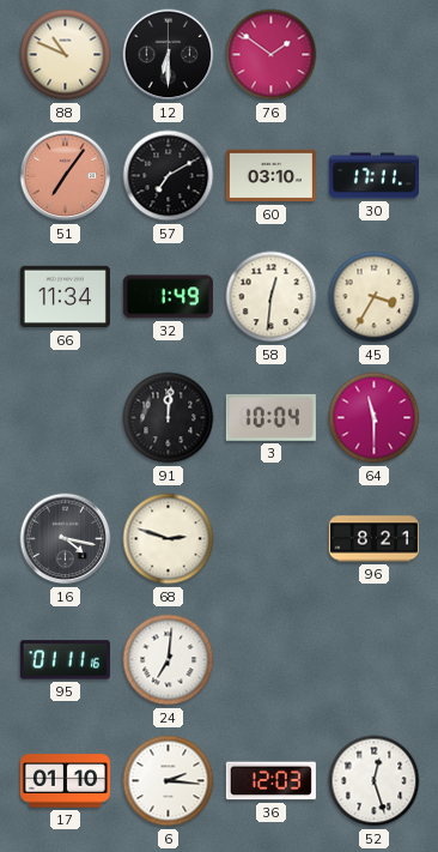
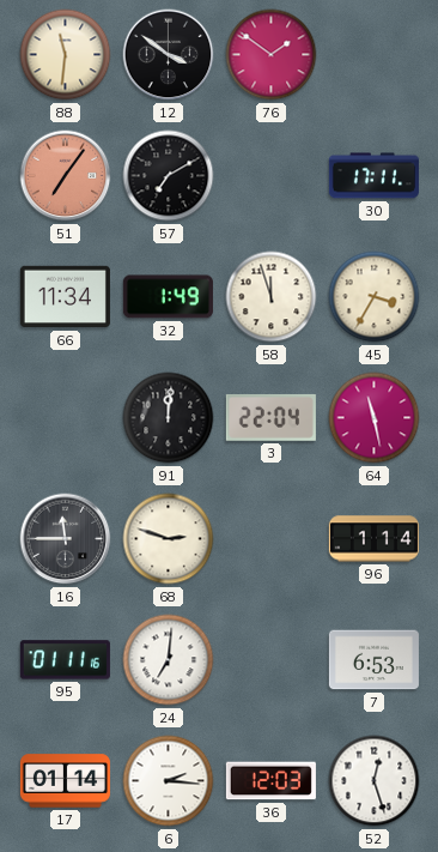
88: 10:49 -> 11:31 (66, 55)
12: 6:30 -> 3:51 (169, 55)
60: 03:10 -> none (270, 176)
58: 12:31 -> 11:57 (272, 297)
3: 10:04 -> 22:04 (270, 417)
64: 11:30 -> 11:28 (375, 418)
16: 4:17 -> 11:45 (66, 539)
96: 8:21 -> 1:14 (373, 539)
7: none -> 6:53 (373, 660)
17: 01:10 -> 01:14 (65, 781)
